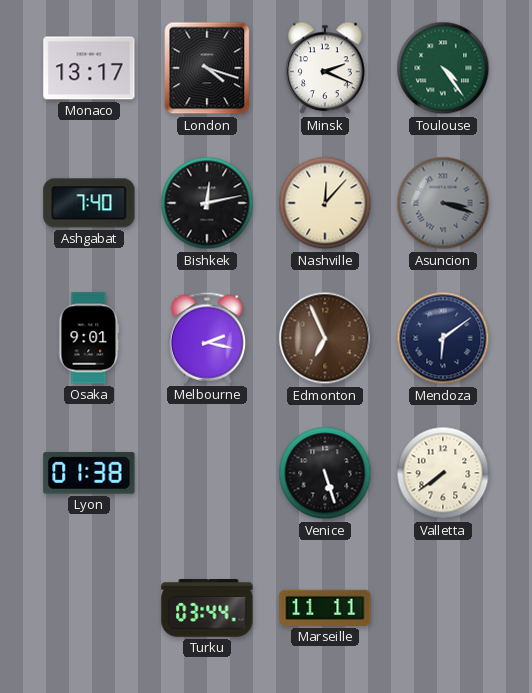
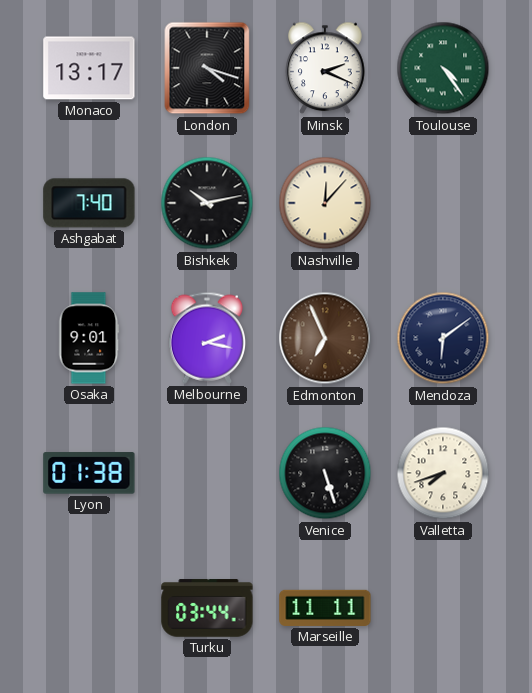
Bishkek: 12:13 -> 10:13 (207, 203)
Asuncion: 3:18 -> none (443, 203)
Valletta: 7:39 -> 7:42 (443, 473)
